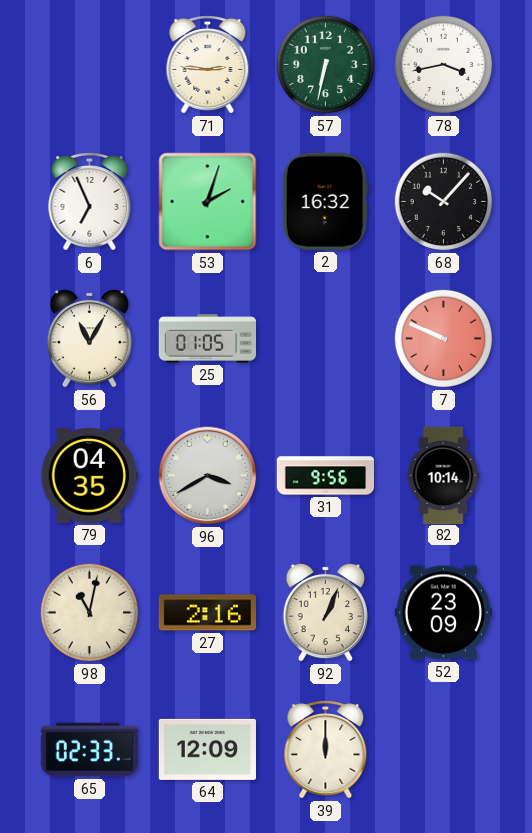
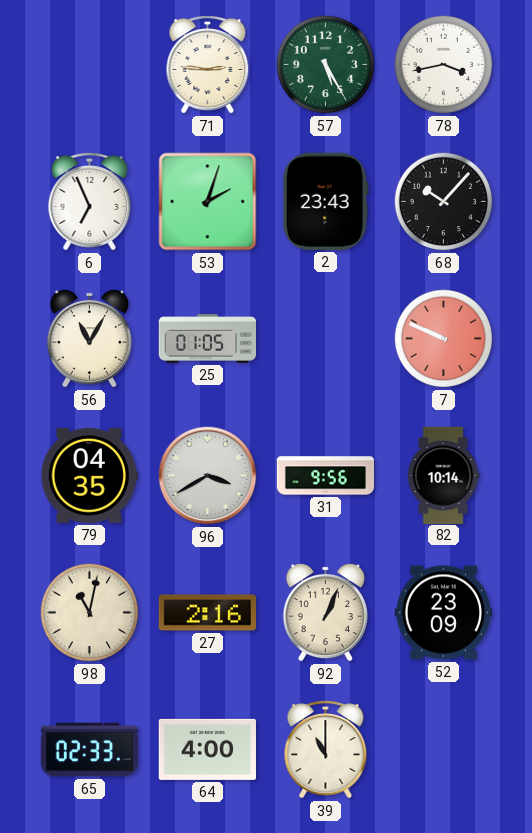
57: 6:32 -> 5:25 (326, 65)
2: 16:32 -> 23:43 (325, 201)
64: 12:09 -> 4:00 (207, 749)
39: 12:00 -> 11:00 (326, 750)
